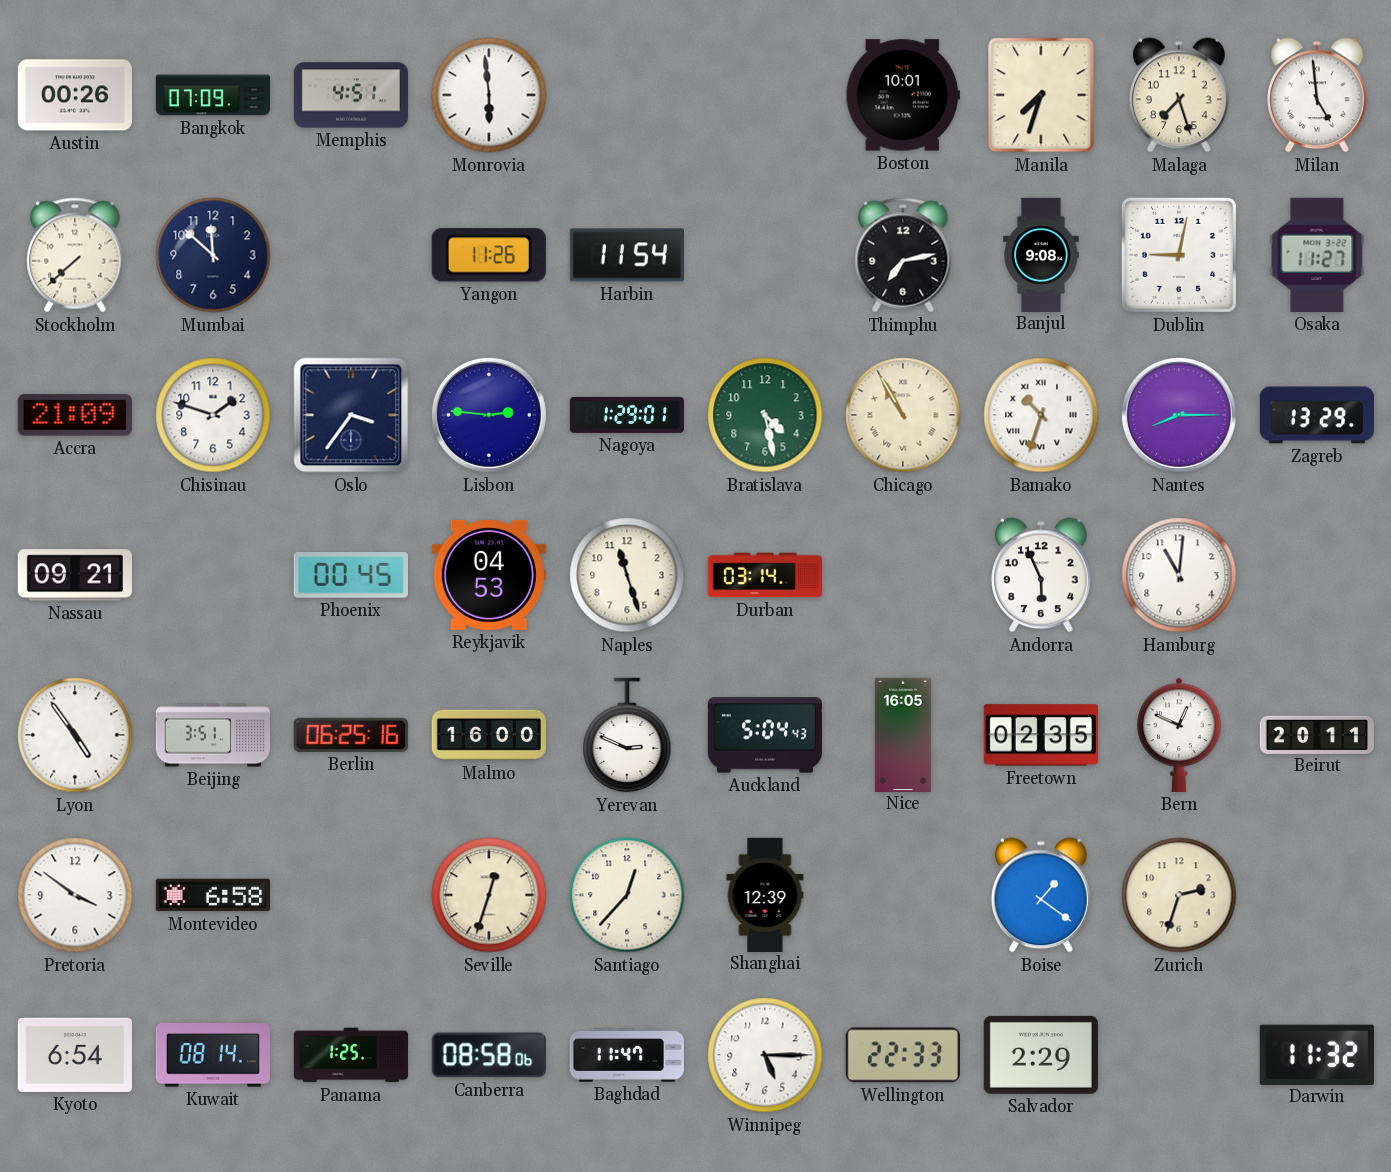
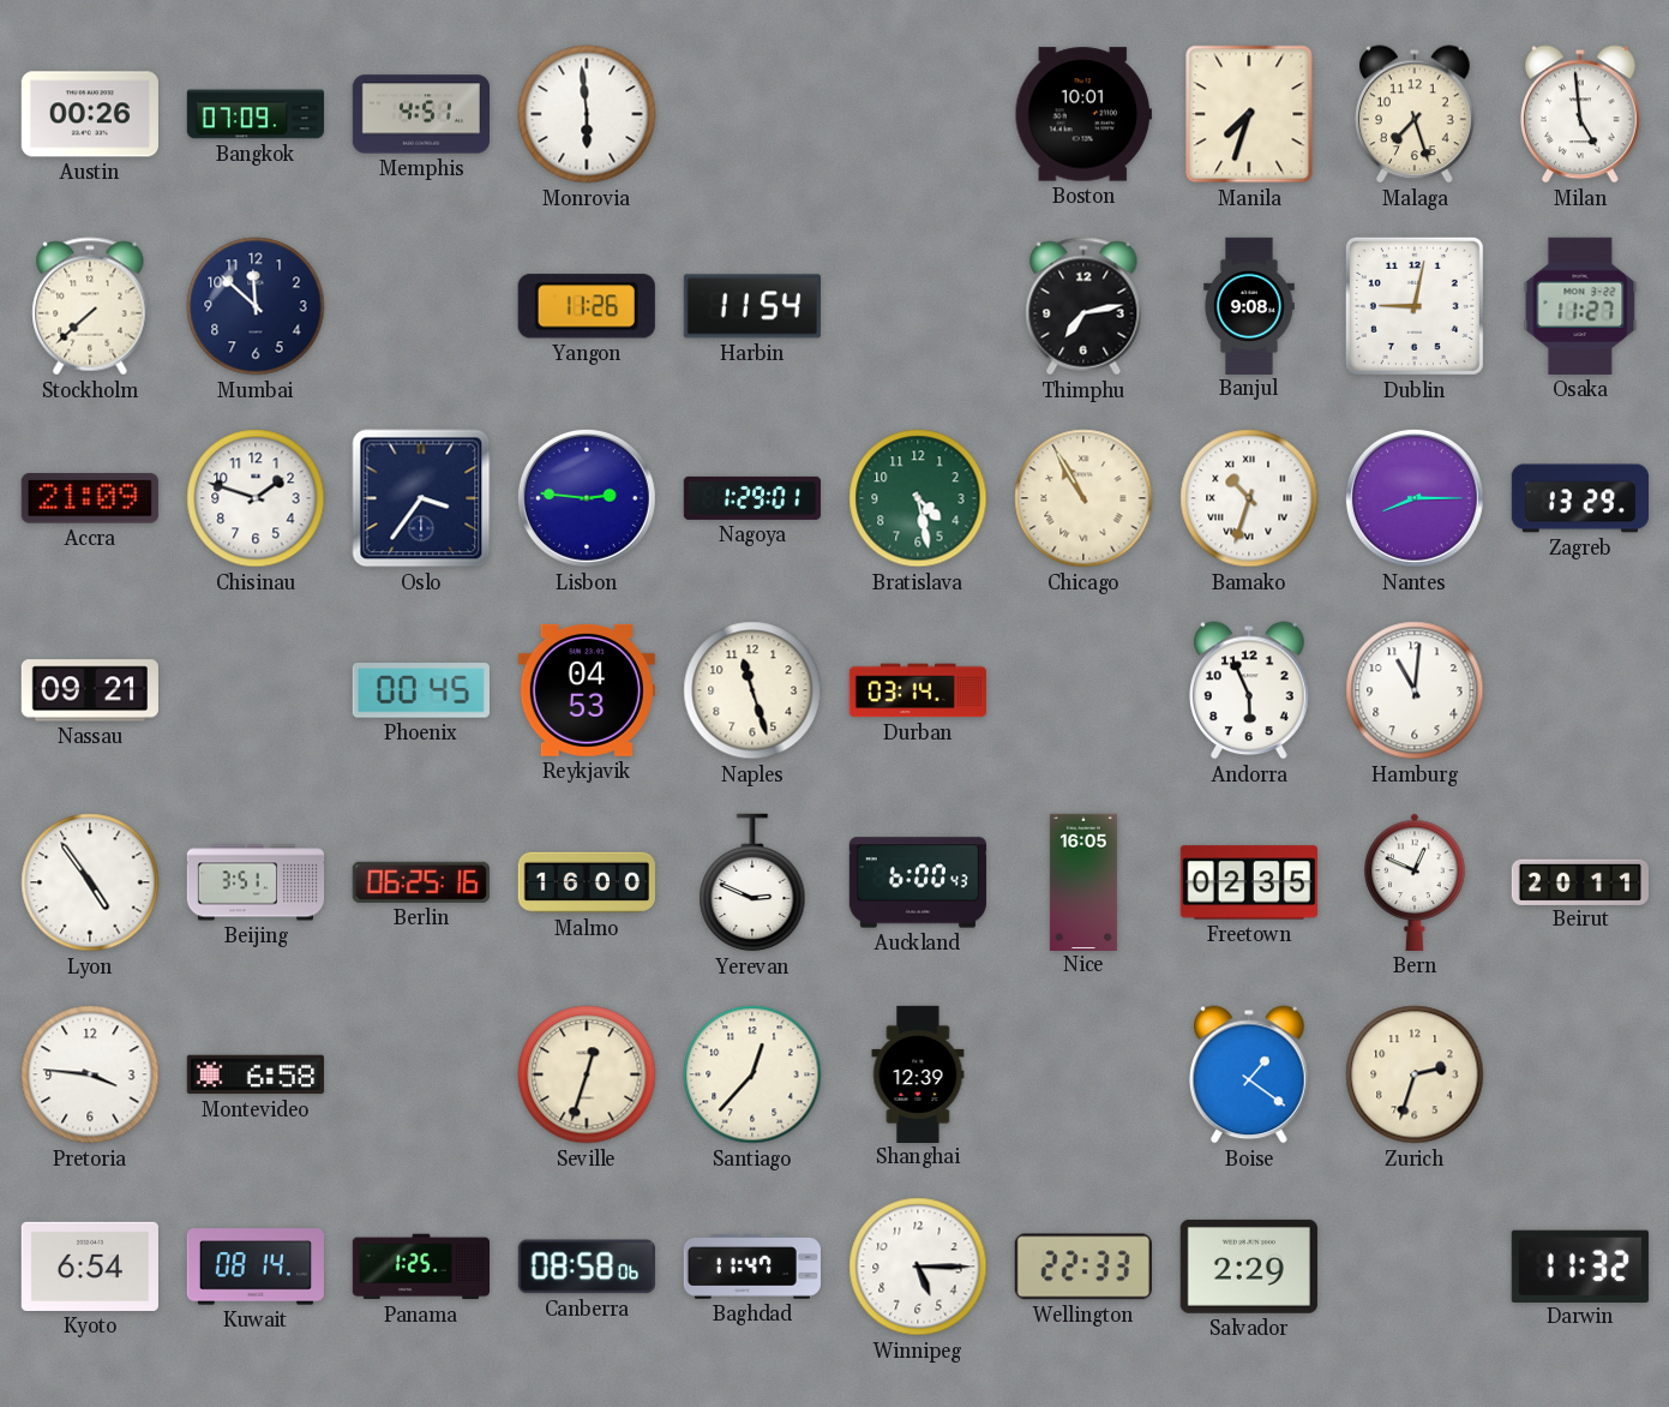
Auckland: 5:04 -> 6:00 (917, 882)
Pretoria: 3:51 -> 3:46 (90, 1074)
